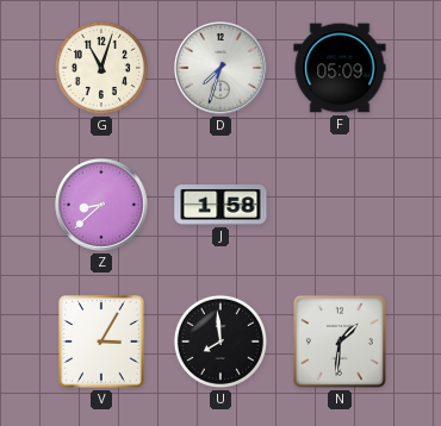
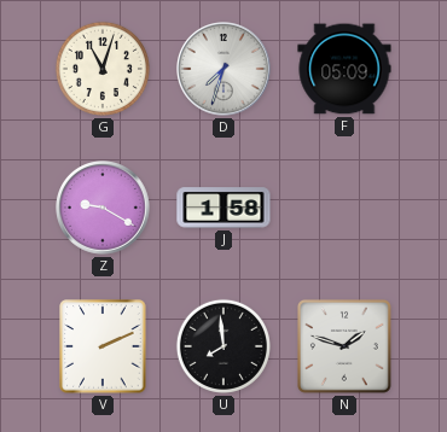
Z: 8:38 -> 9:20 (104, 209)
V: 3:05 -> 2:11 (103, 346)
N: 1:31 -> 1:48 (344, 346)
